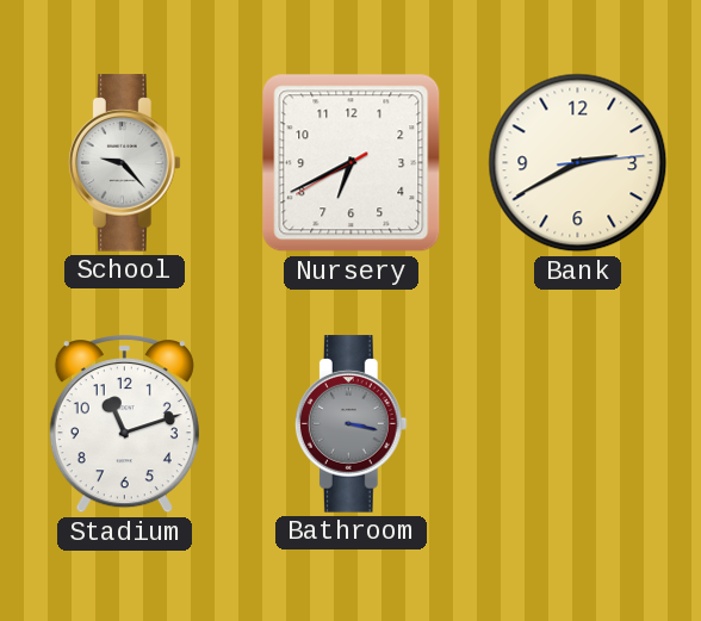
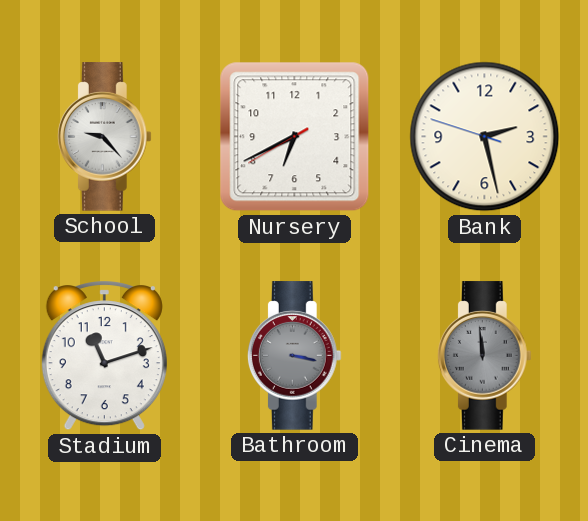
Bank: 2:40 -> 2:27 (485, 137)
Cinema: none -> 11:59 (484, 356)
